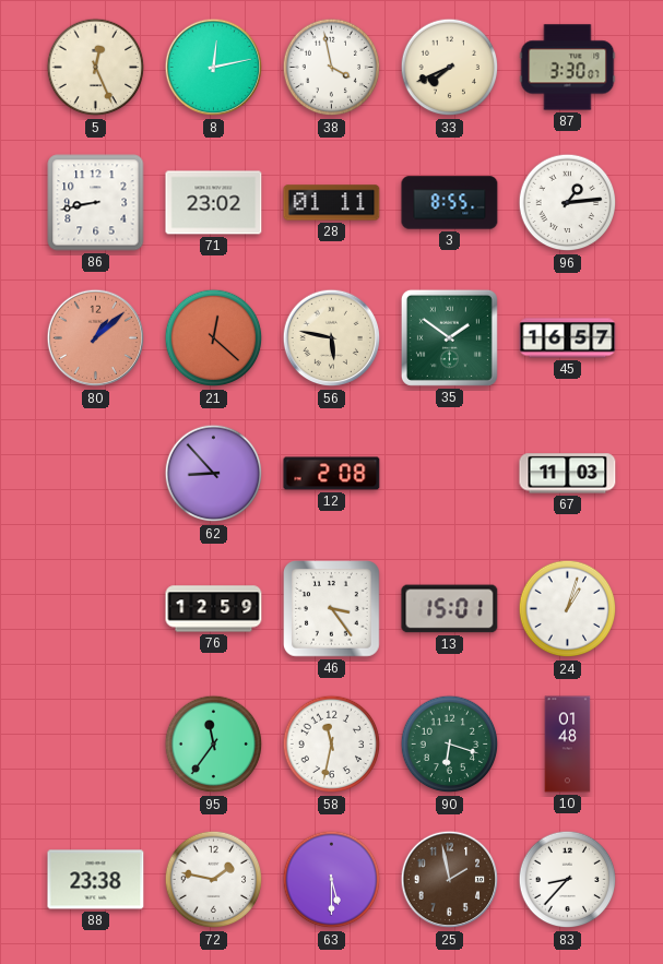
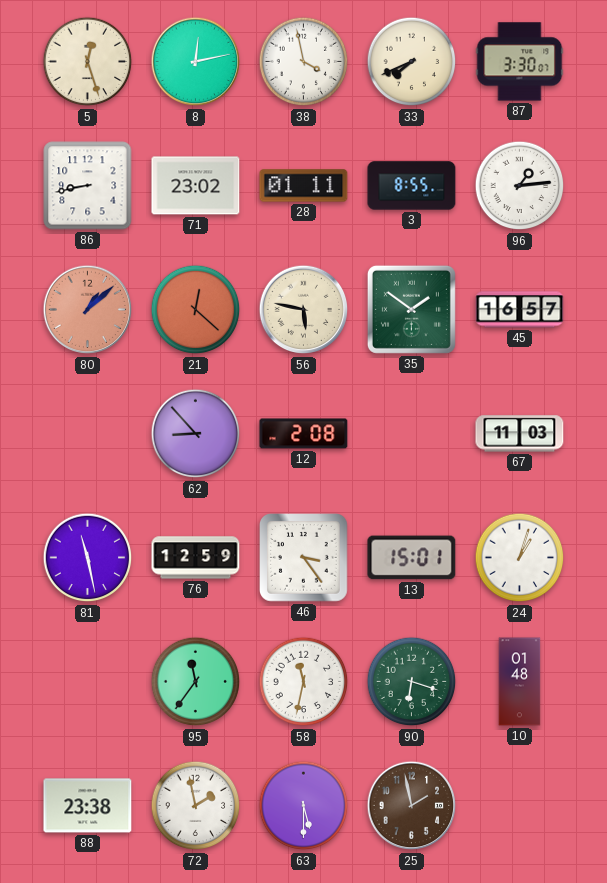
5: 12:26 -> 12:27 (88, 62)
81: none -> 11:28 (88, 558)
72: 1:47 -> 1:58 (196, 806)
83: 8:37 -> none (568, 880)
